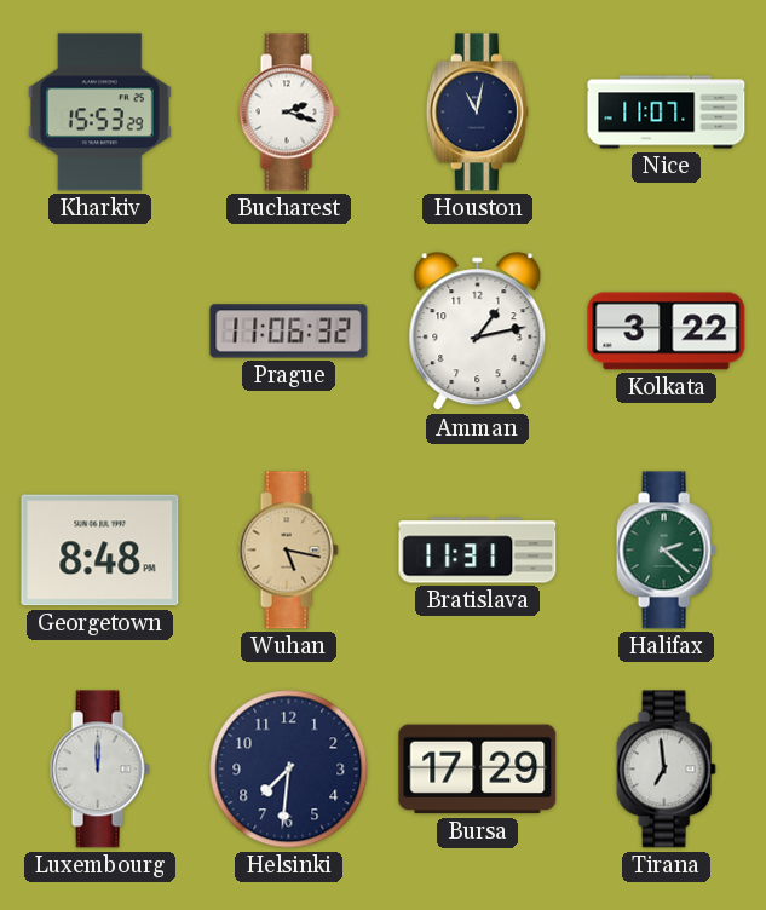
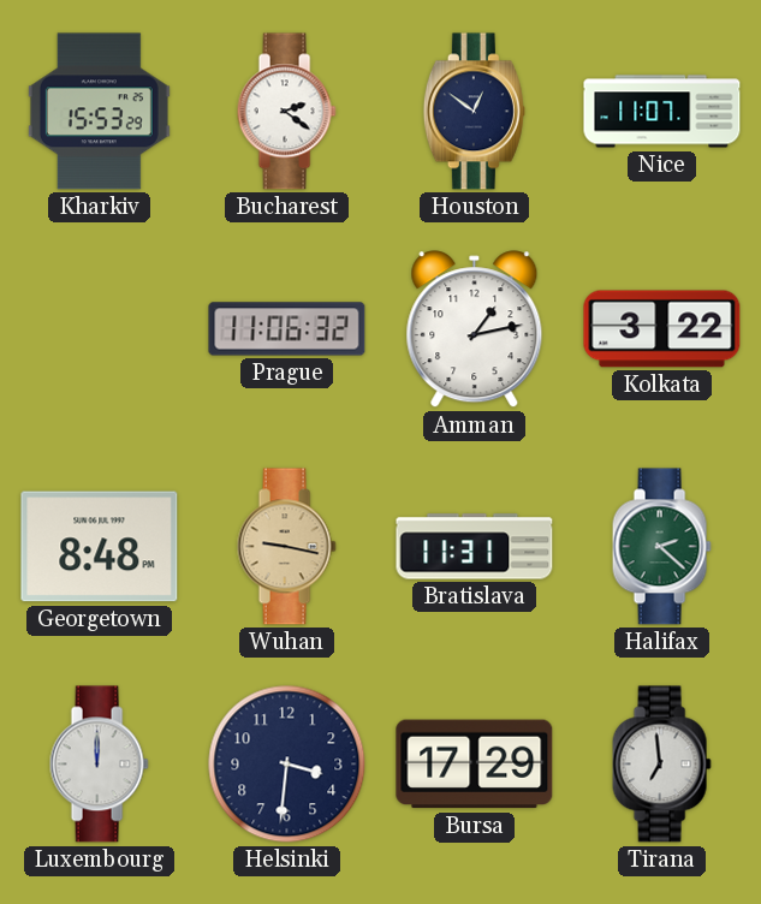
Bucharest: 2:18 -> 2:21 (286, 112)
Houston: 11:02 -> 12:51 (474, 112)
Wuhan: 5:17 -> 9:17 (286, 547)
Helsinki: 7:31 -> 3:31 (287, 765)
